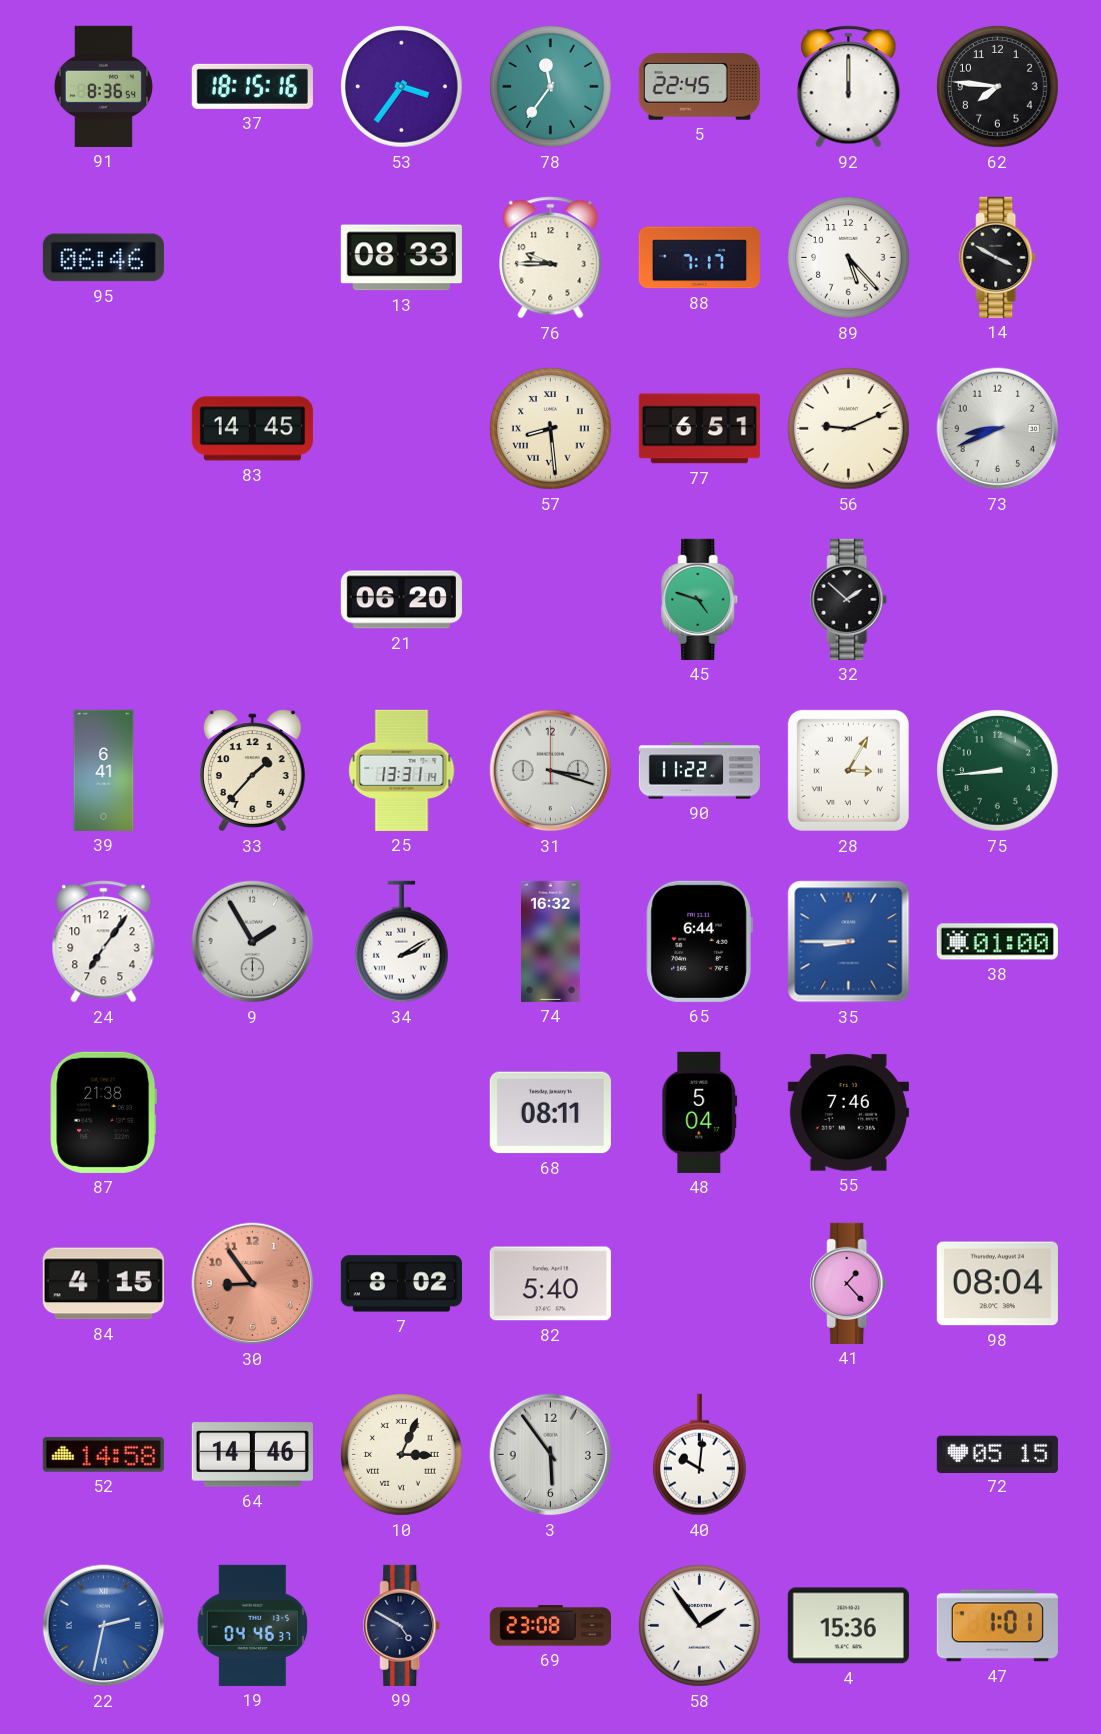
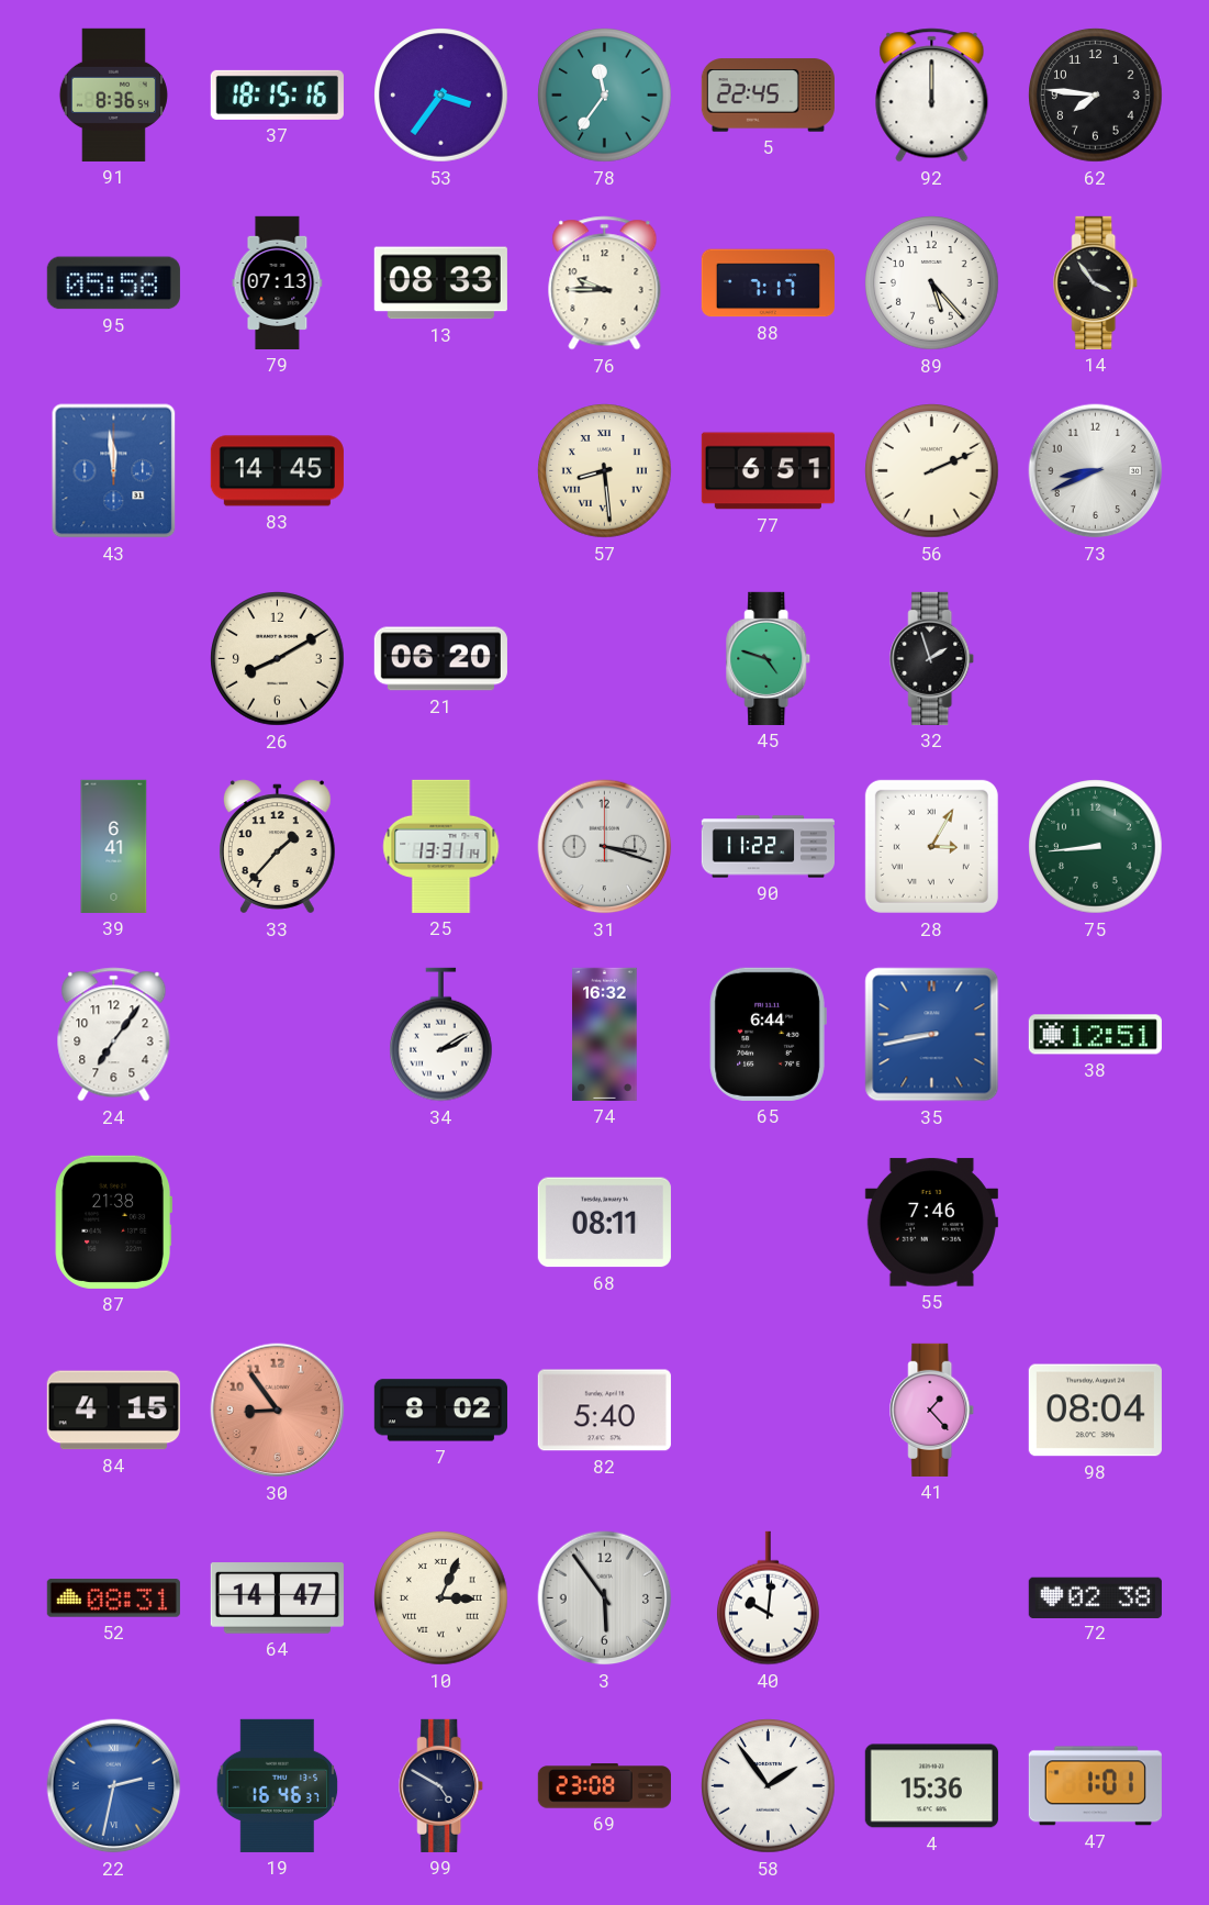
95: 06:46 -> 05:58 (113, 283)
79: none -> 07:13 (278, 282)
14: 3:50 -> 3:54 (1096, 282)
43: none -> 11:59 (114, 471)
56: 9:11 -> 2:11 (932, 471)
26: none -> 8:10 (278, 659)
32: 1:52 -> 1:57 (932, 658)
9: 1:55 -> none (253, 942)
35: 8:45 -> 8:43 (932, 1035)
38: 01:00 -> 12:51 (1095, 1035)
48: 5:04 -> none (700, 1112)
52: 14:58 -> 08:31 (113, 1598)
64: 14:46 -> 14:47 (277, 1598)
72: 05:15 -> 02:38 (1095, 1597)
19: 04:46 -> 16:46 (278, 1785)
